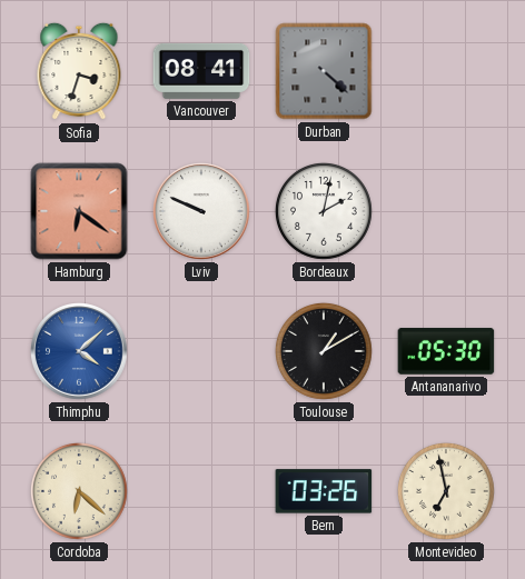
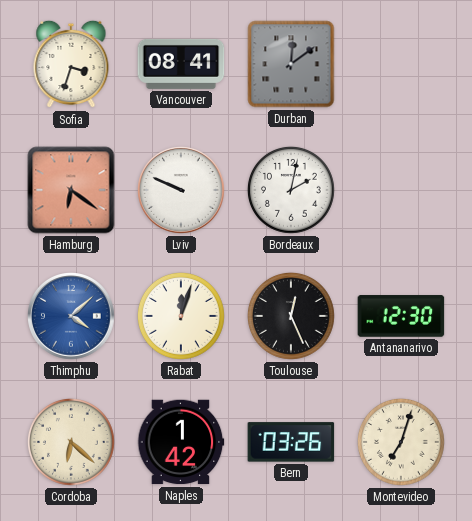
Durban: 4:22 -> 12:09 (291, 64)
Rabat: none -> 12:03 (181, 316)
Toulouse: 1:10 -> 12:26 (291, 316)
Antananarivo: 05:30 -> 12:30 (401, 316)
Naples: none -> 1:42 (181, 442)
Montevideo: 6:58 -> 7:03 (401, 442)
